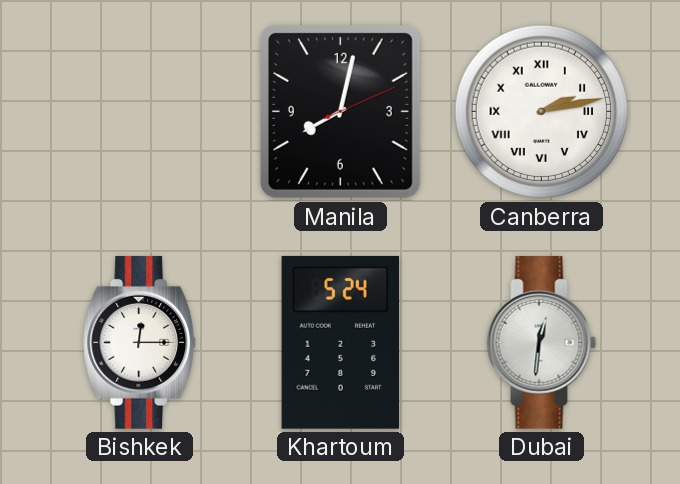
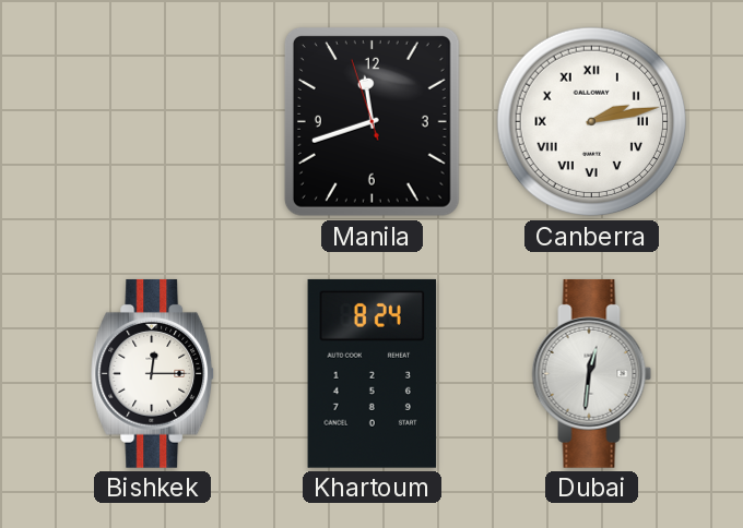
Manila: 8:02 -> 11:41 (371, 121)
Khartoum: 5:24 -> 8:24 (373, 373)
